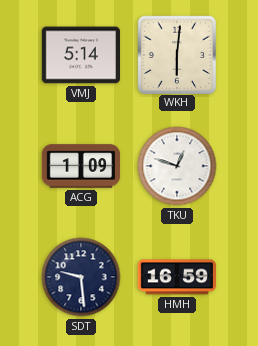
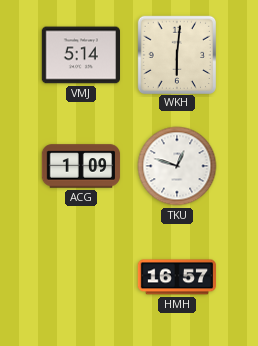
SDT: 9:29 -> none (81, 277)
HMH: 16:59 -> 16:57 (177, 277)
